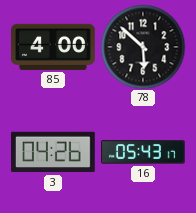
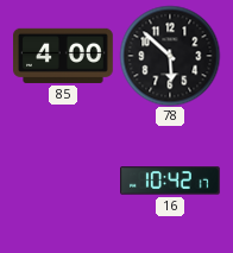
3: 04:26 -> none (54, 152)
16: 05:43 -> 10:42 (171, 181)
